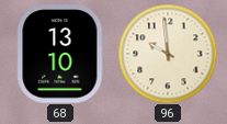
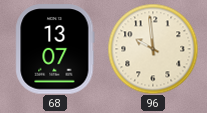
68: 13:10 -> 13:07 (55, 49)
